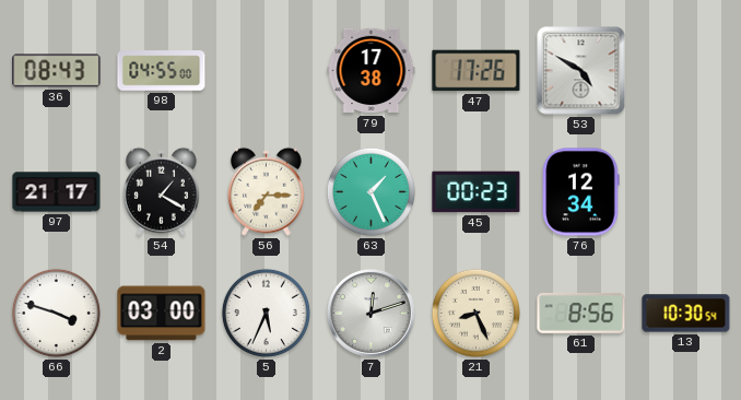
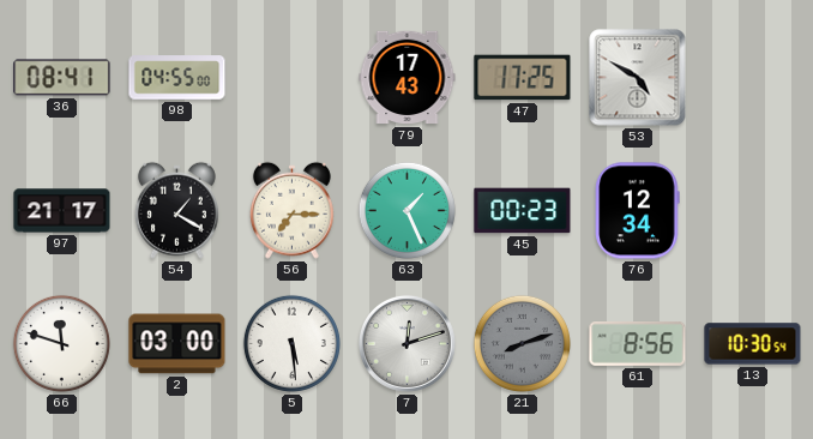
36: 08:43 -> 08:41 (62, 78)
79: 17:38 -> 17:43 (408, 78)
47: 17:26 -> 17:25 (523, 78)
66: 3:48 -> 11:48 (61, 343)
5: 5:34 -> 5:29 (291, 343)
21: 8:26 -> 8:12 (522, 343)
21 dial: cream -> grey (522, 343)
